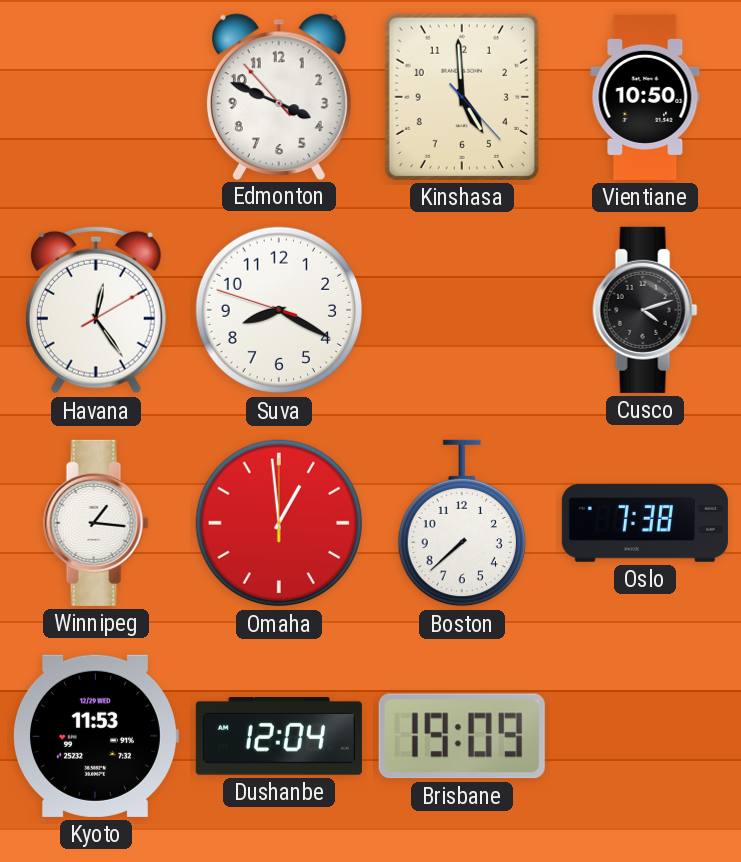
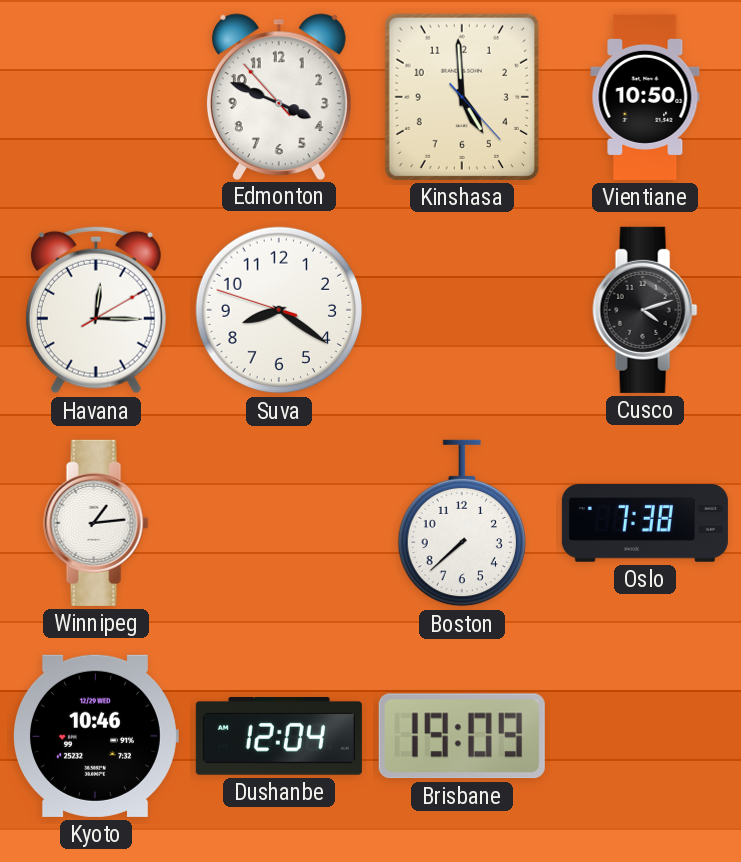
Havana: 12:24 -> 12:15 (96, 310)
Suva: 8:19 -> 8:20 (279, 310)
Winnipeg: 1:16 -> 1:14 (96, 523)
Omaha: 12:59 -> none (279, 523)
Kyoto: 11:53 -> 10:46 (95, 736)
